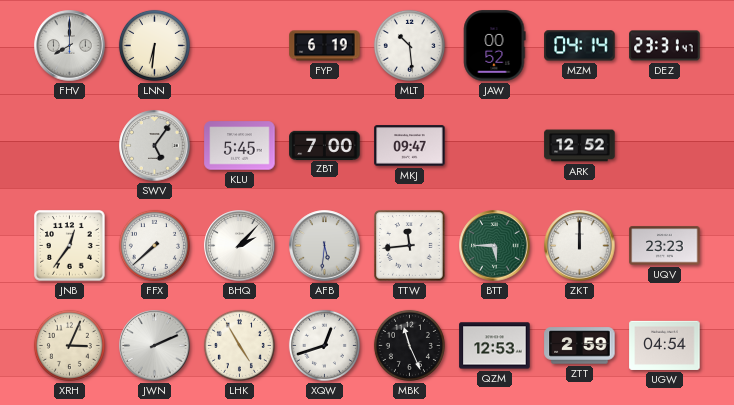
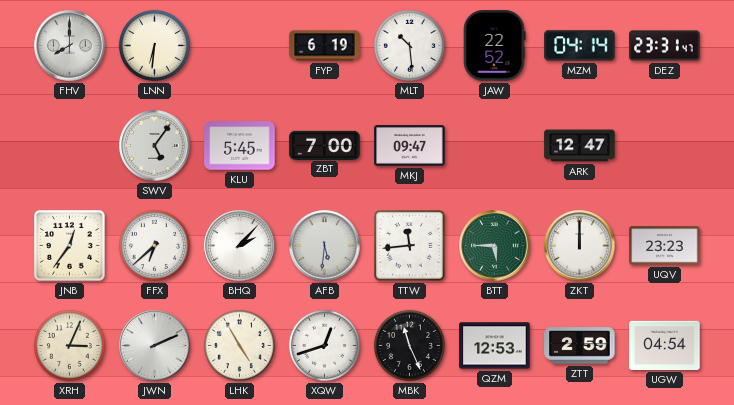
JAW: 00:52 -> 22:52 (495, 46)
ARK: 12:52 -> 12:47 (580, 146)
FFX: 7:38 -> 6:38 (154, 245)
